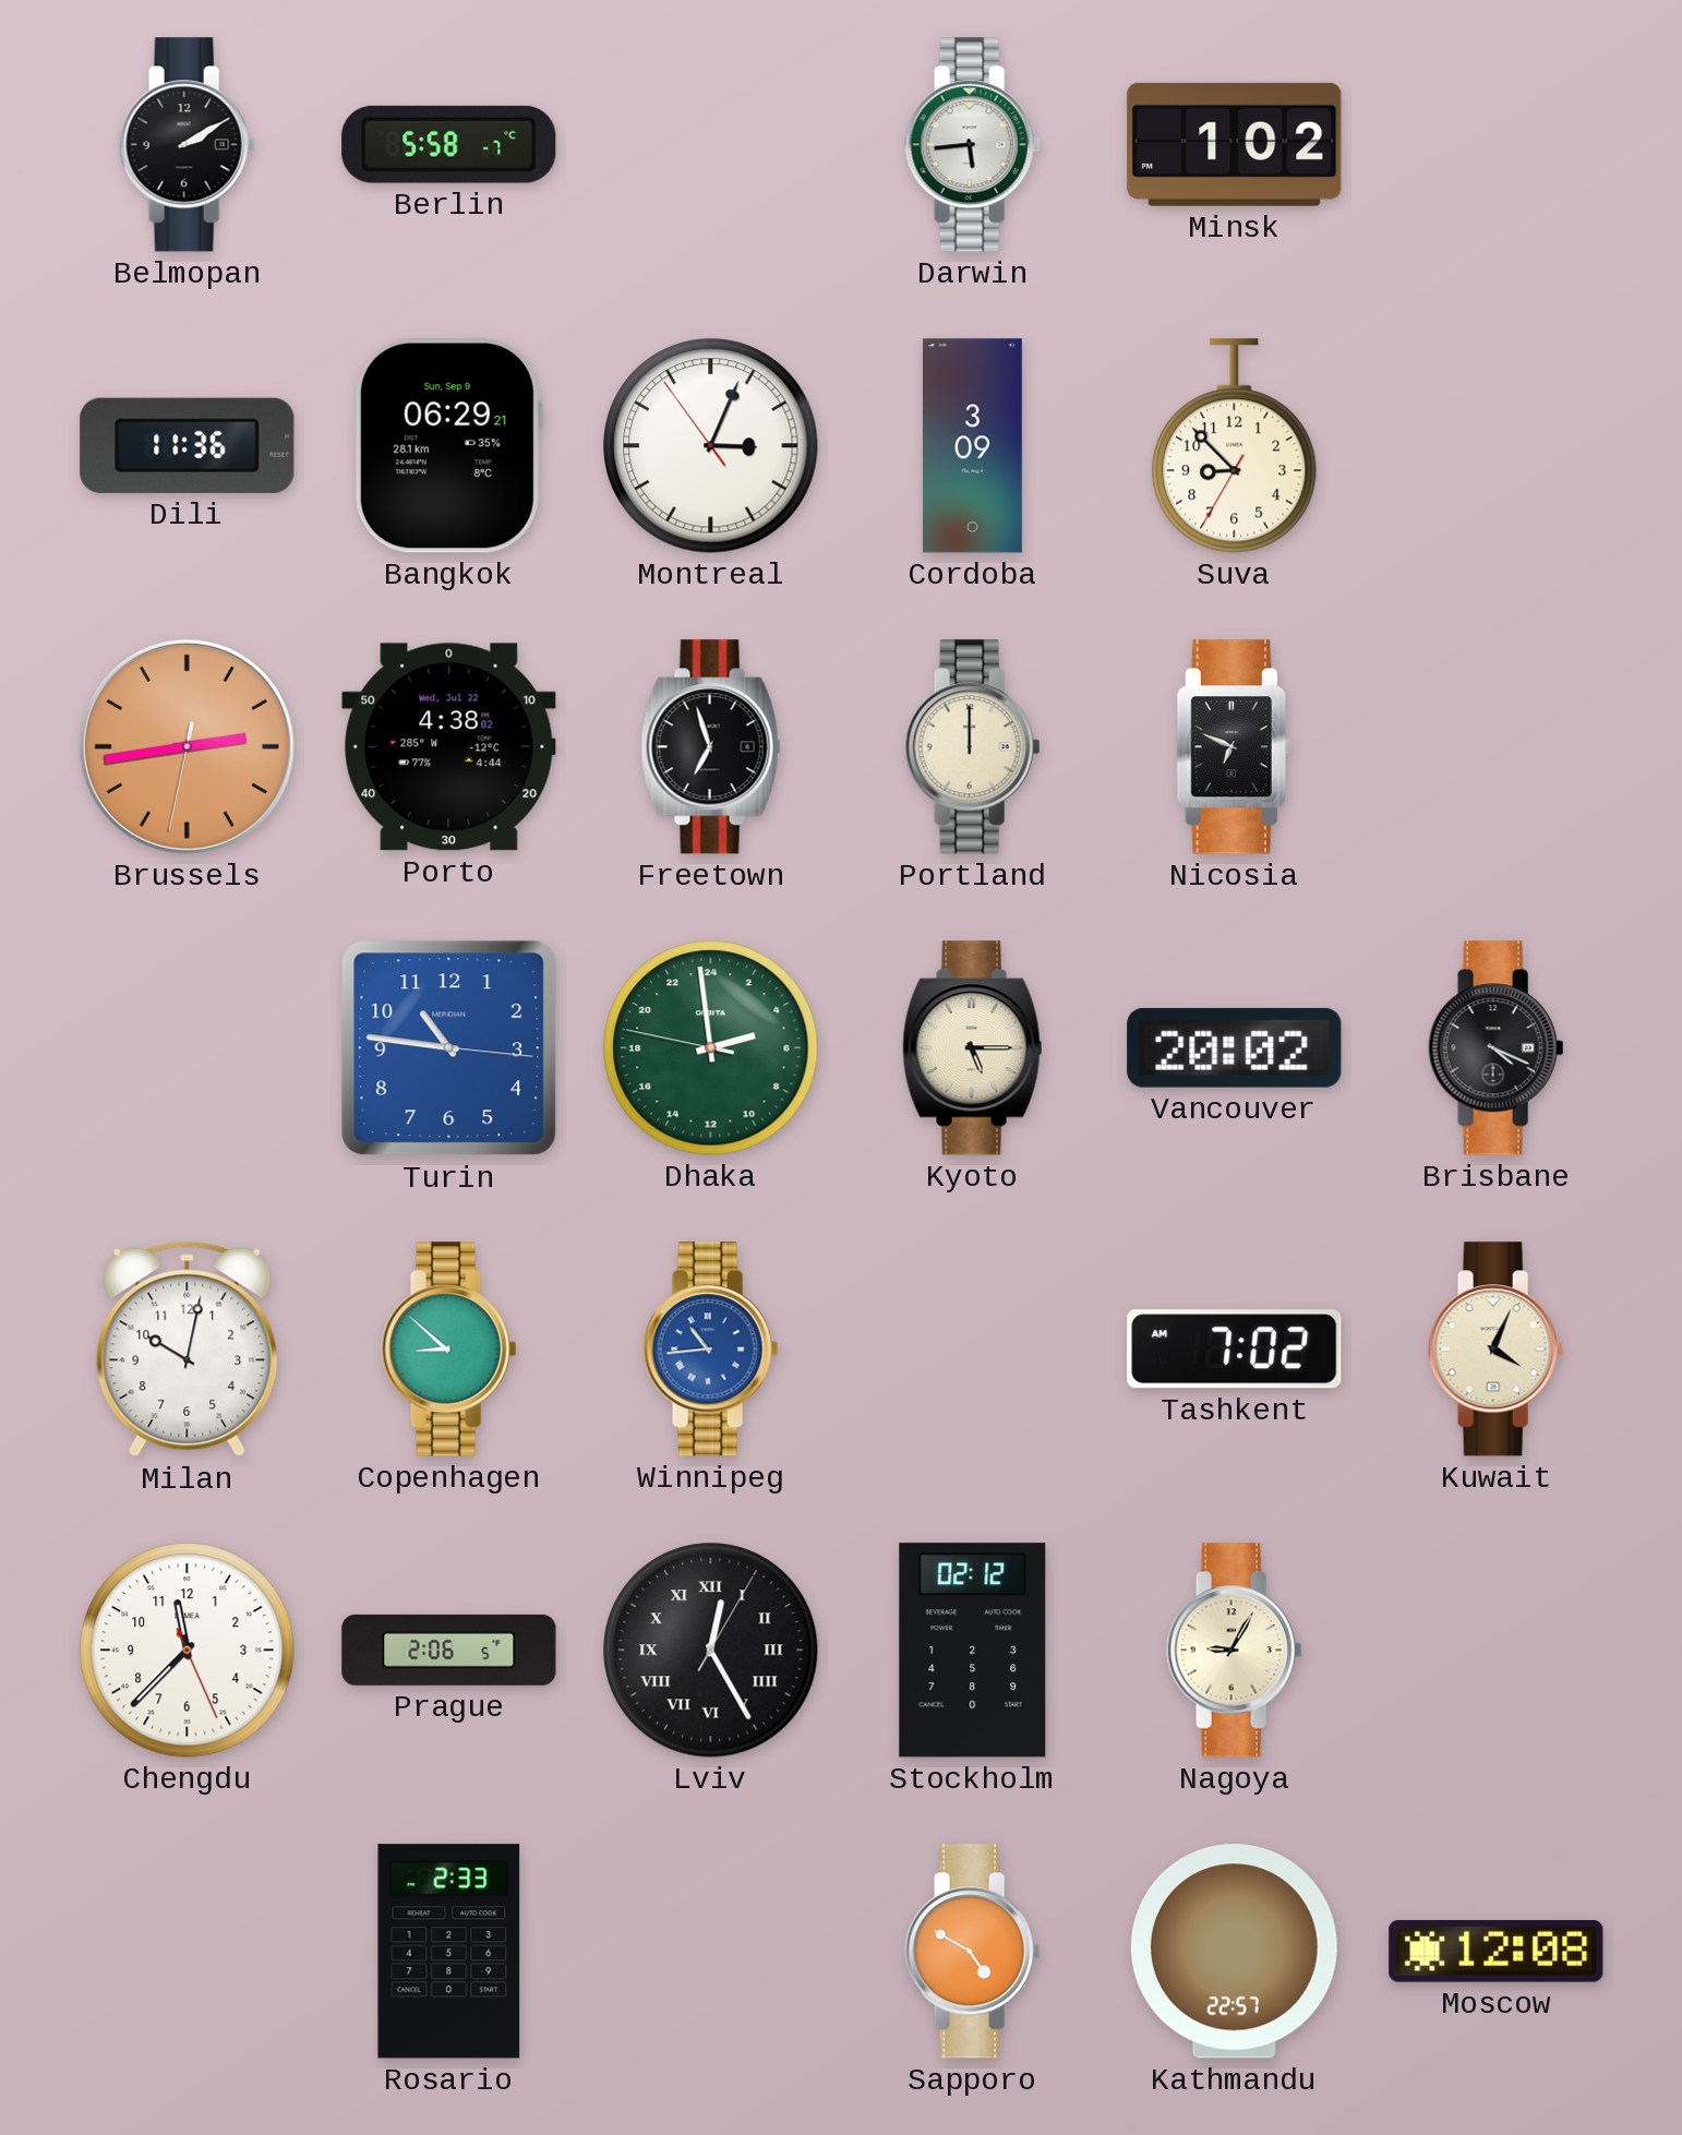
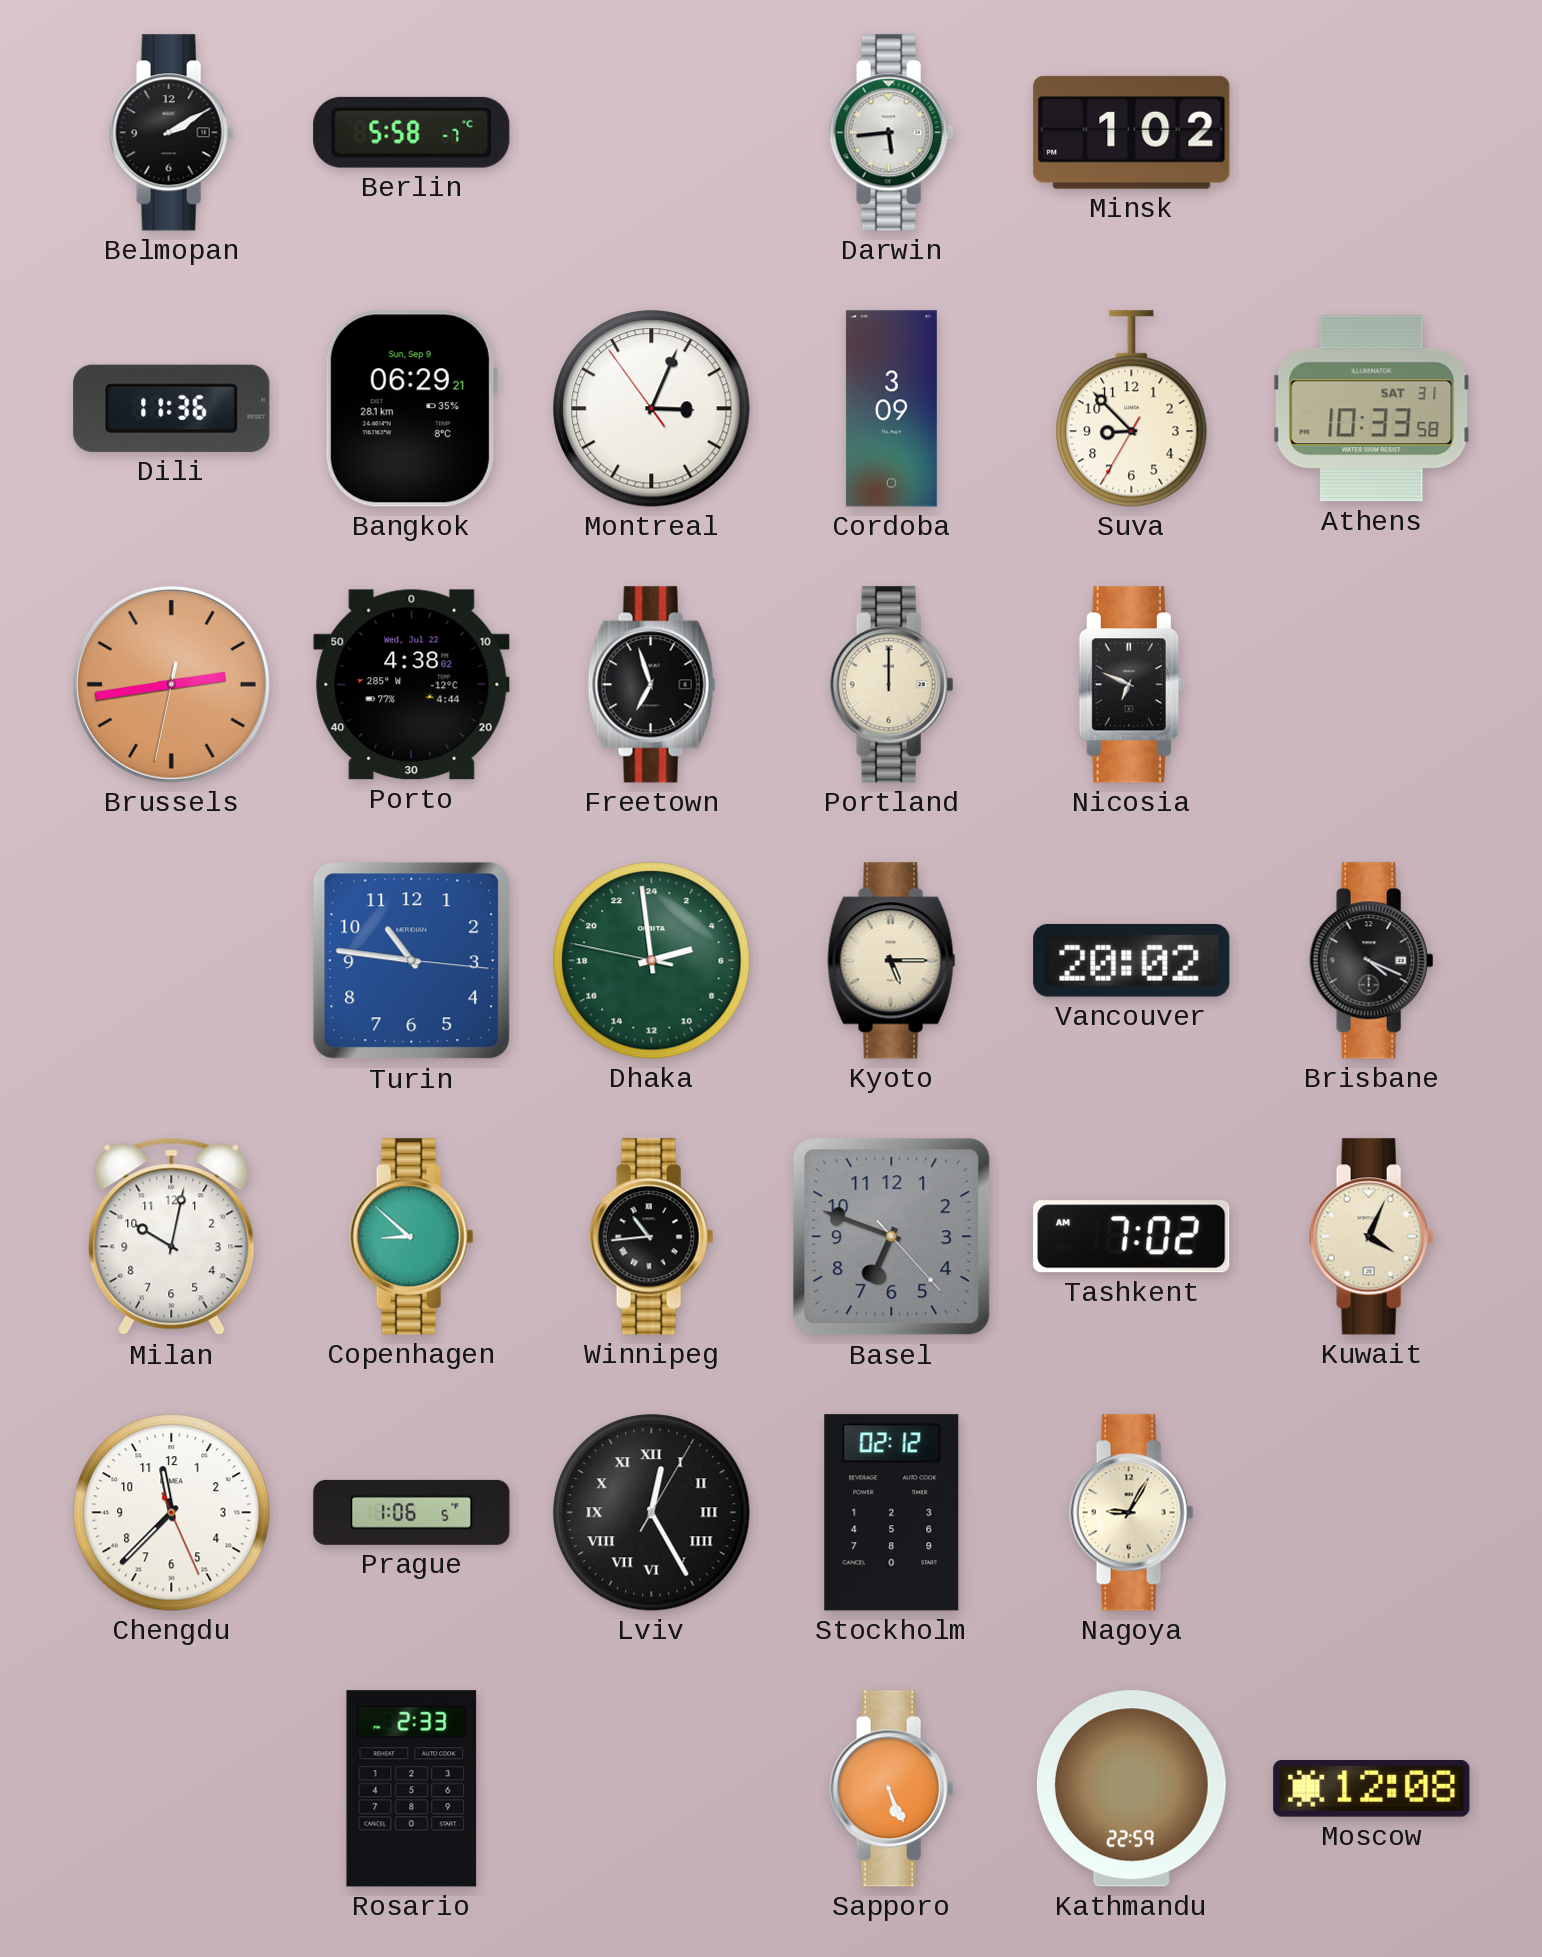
Athens: none -> 10:33 (1372, 409)
Winnipeg dial: blue -> black (652, 1237)
Basel: none -> 6:48 (892, 1237)
Prague: 2:06 -> 1:06 (412, 1512)
Sapporo: 4:50 -> 5:26 (892, 1789)
Kathmandu: 22:57 -> 22:59 (1131, 1789)
